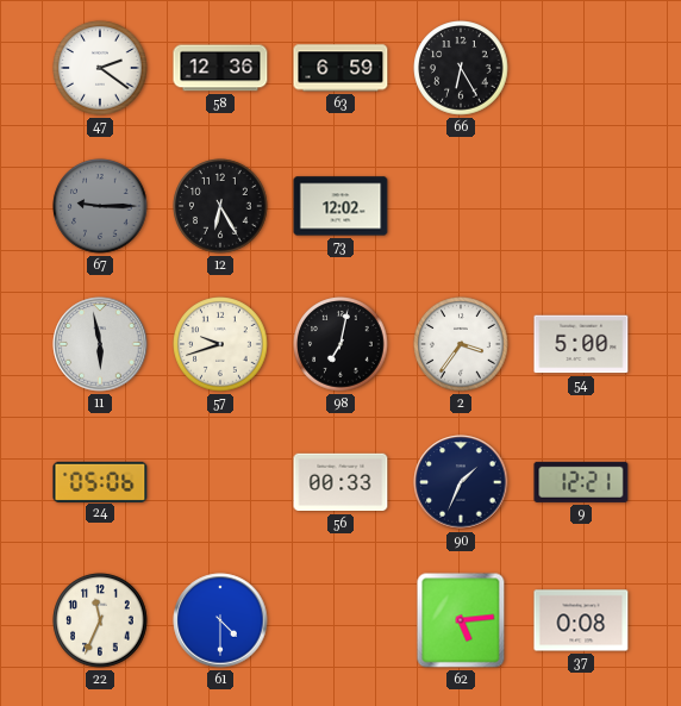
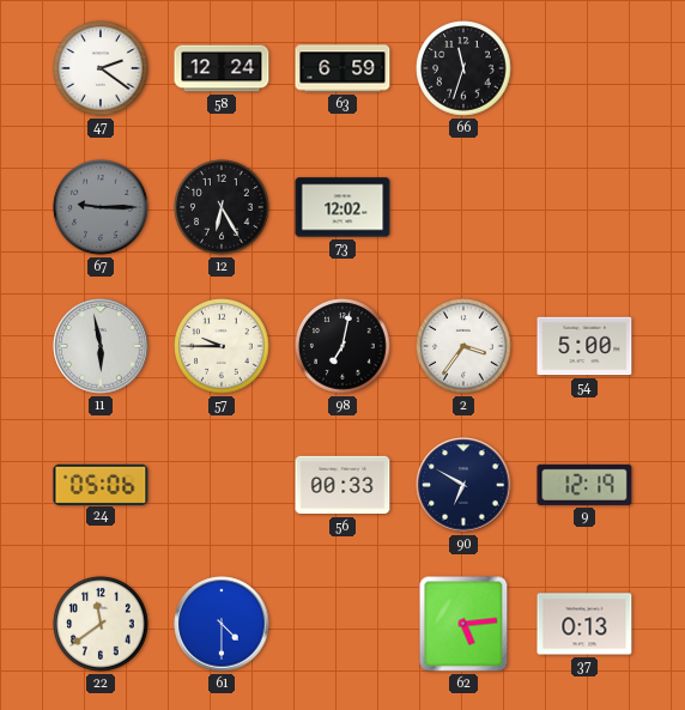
58: 12:36 -> 12:24 (222, 68)
66: 6:25 -> 11:33 (463, 68)
57: 9:42 -> 9:45 (222, 346)
90: 1:34 -> 6:50 (463, 485)
9: 12:21 -> 12:19 (584, 485)
22: 11:34 -> 11:39 (101, 624)
37: 0:08 -> 0:13 (584, 624)
